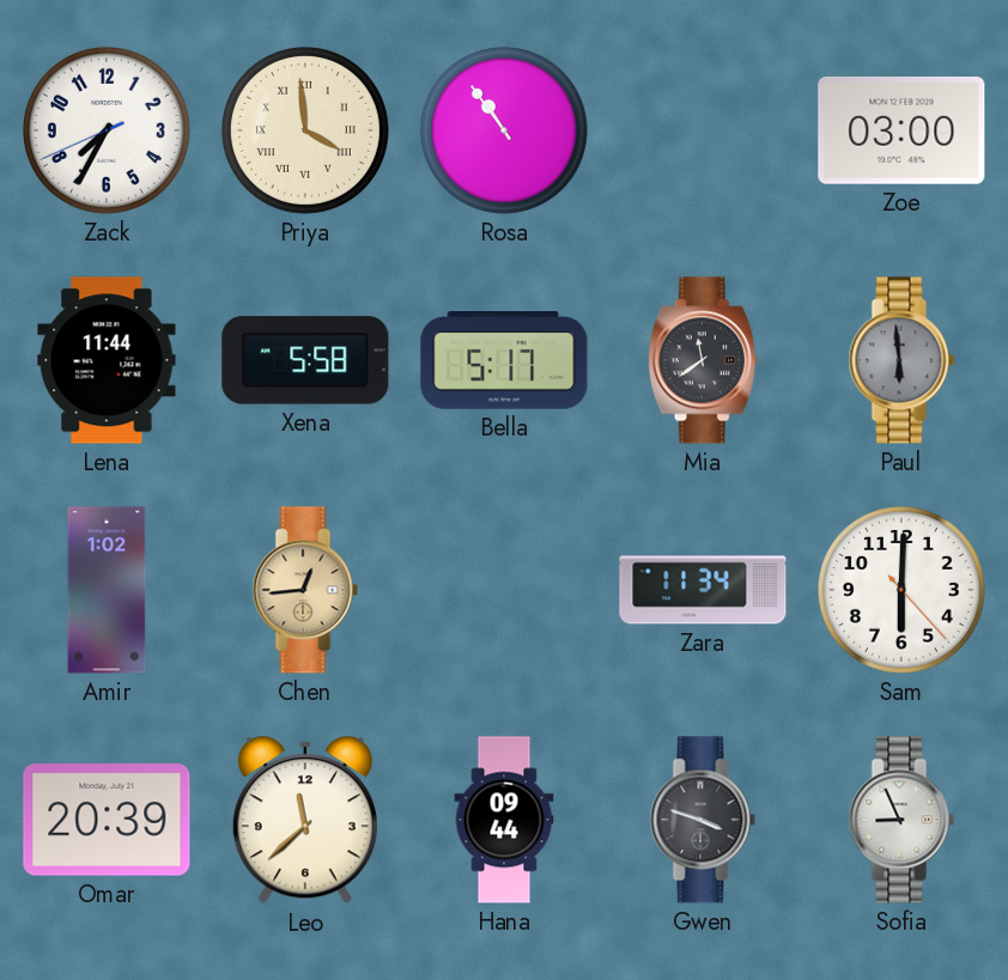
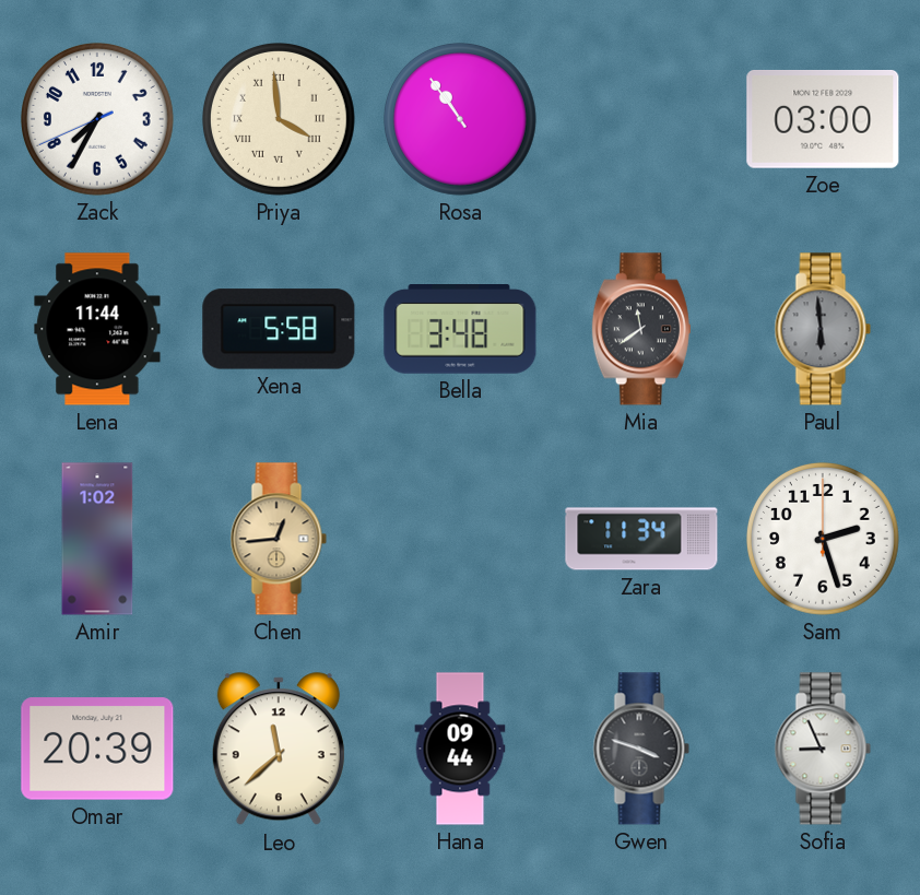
Bella: 5:17 -> 3:48 (460, 330)
Sam: 6:00 -> 2:27 (823, 539)
